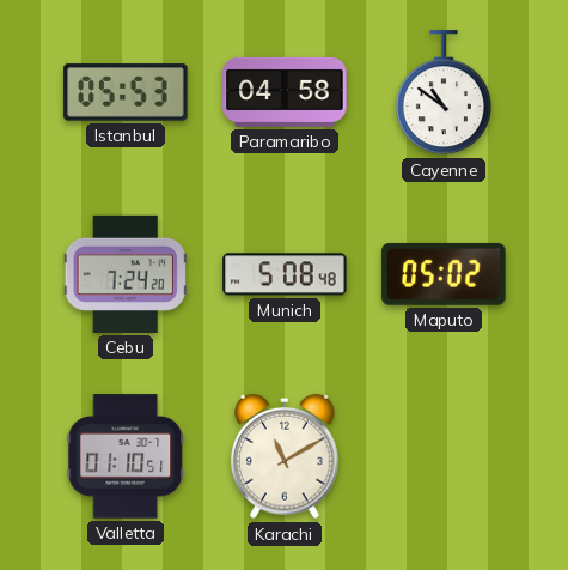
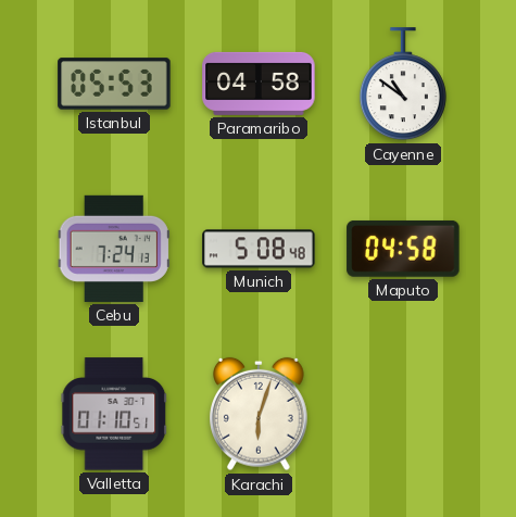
Cebu: 7:24:20 -> 7:24:13 (114, 249)
Maputo: 05:02 -> 04:58 (403, 249)
Karachi: 11:10 -> 6:03 (260, 414)
